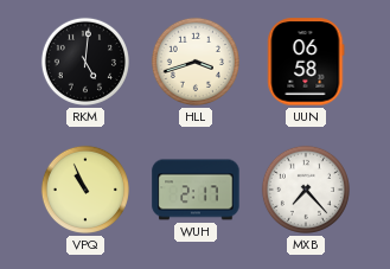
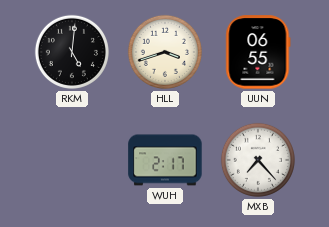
UUN: 06:58 -> 06:55 (258, 52)
VPQ: 10:56 -> none (85, 190)
